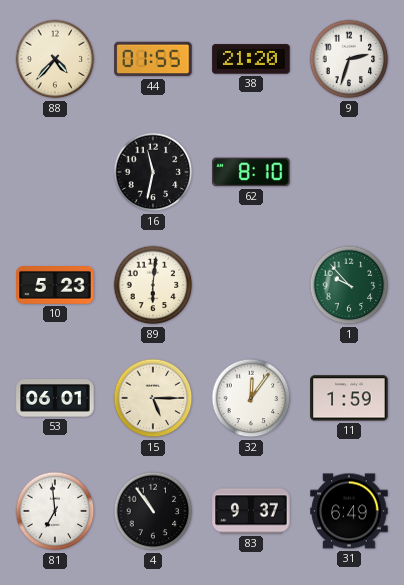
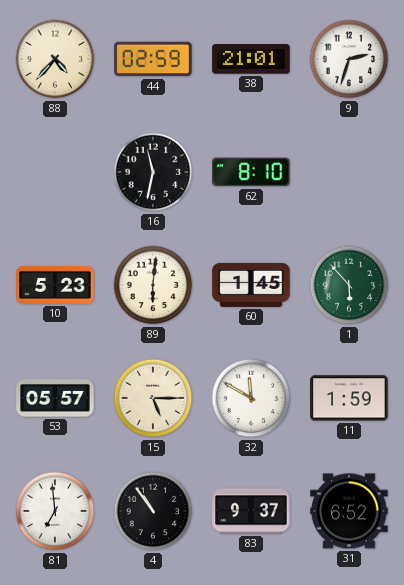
44: 01:55 -> 02:59 (153, 59)
38: 21:20 -> 21:01 (251, 59)
60: none -> 1:45 (251, 285)
1: 9:53 -> 5:53 (349, 285)
53: 06:01 -> 05:57 (55, 398)
32: 12:06 -> 11:50 (251, 398)
31: 6:49 -> 6:52 (349, 511)
